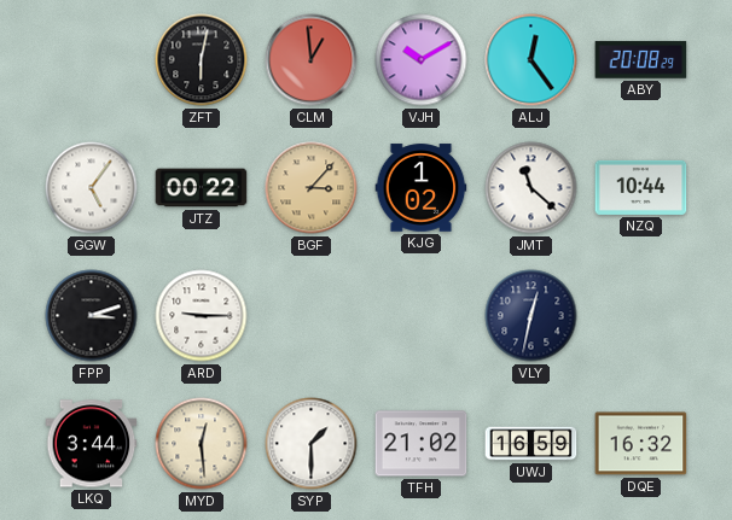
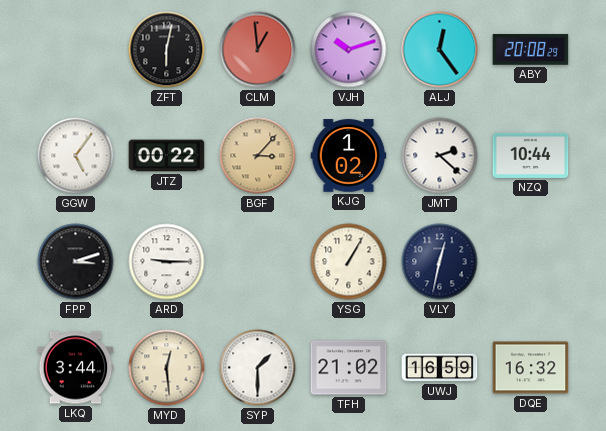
VJH: 10:10 -> 10:12 (349, 50)
JMT: 11:22 -> 2:22 (440, 156)
YSG: none -> 1:05 (349, 262)
